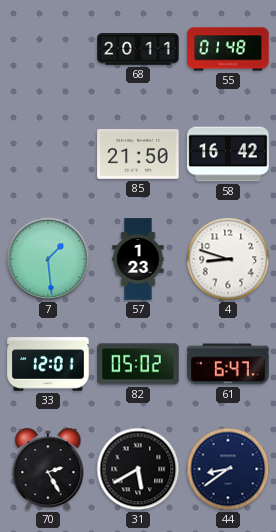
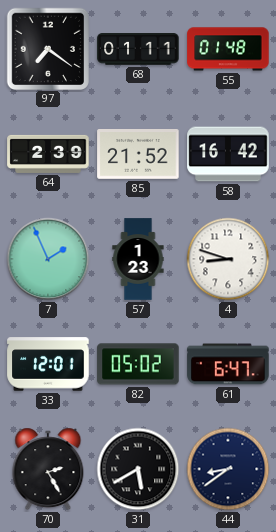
97: none -> 7:21 (47, 48)
68: 20:11 -> 01:11 (138, 49)
64: none -> 2:39 (48, 154)
85: 21:50 -> 21:52 (138, 154)
7: 1:29 -> 1:56 (48, 259)
